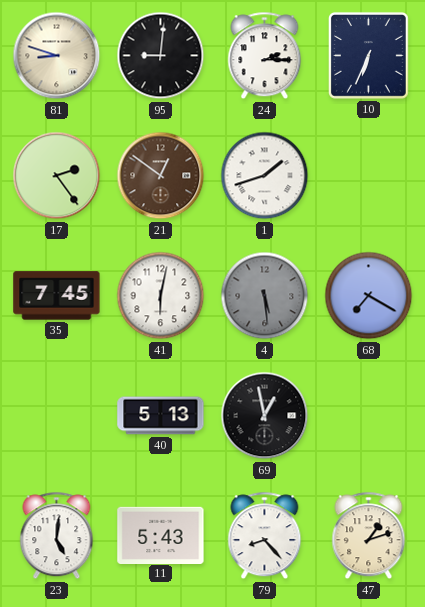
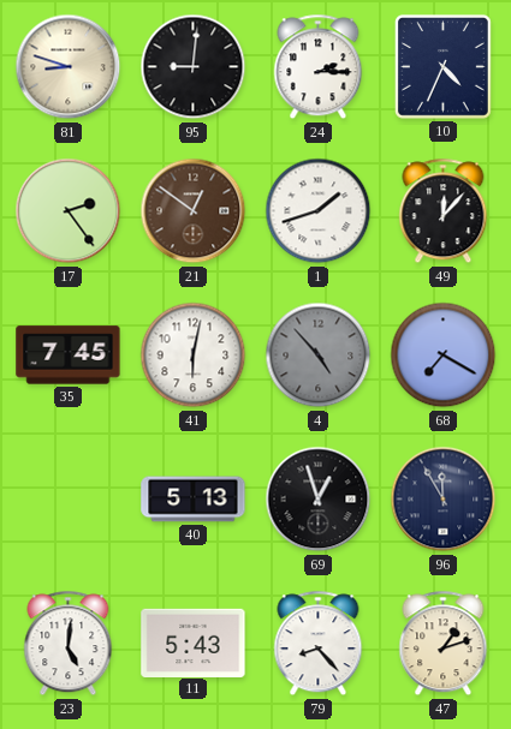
10: 6:34 -> 4:34 (442, 66)
49: none -> 12:07 (444, 211)
4: 5:29 -> 4:53 (319, 355)
69: 12:58 -> 12:57 (319, 500)
96: none -> 11:55 (444, 500)
